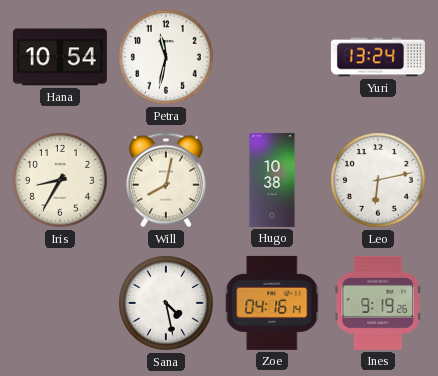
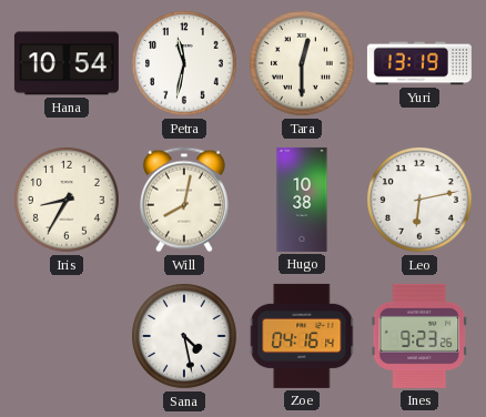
Tara: none -> 12:30 (303, 64)
Yuri: 13:24 -> 13:19 (419, 63)
Ines: 9:19 -> 9:23 (418, 336)
